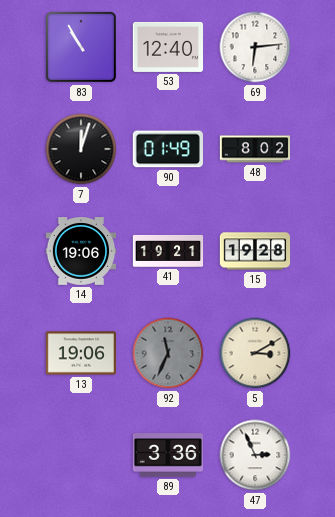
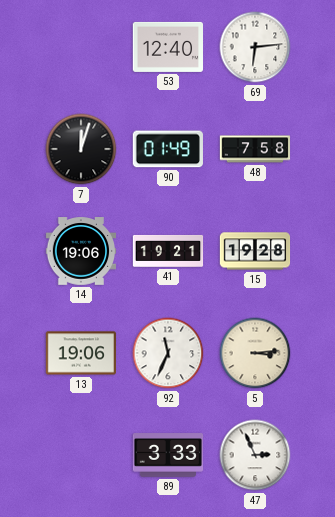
83: 10:55 -> none (81, 47)
48: 8:02 -> 7:58 (255, 149)
92 dial: grey -> white (168, 353)
5: 3:10 -> 3:14 (255, 353)
89: 3:36 -> 3:33 (168, 455)
